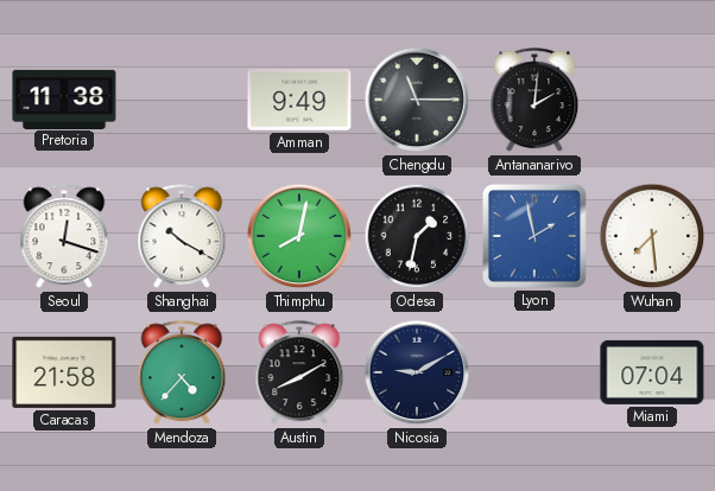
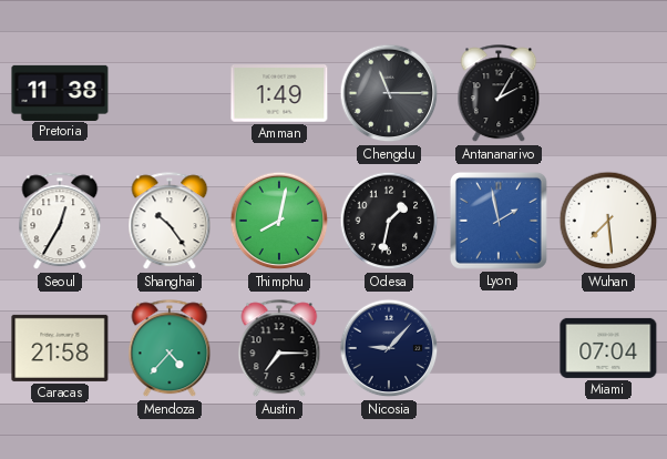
Amman: 9:49 -> 1:49 (279, 93)
Antananarivo: 2:01 -> 2:05 (499, 94)
Seoul: 12:18 -> 12:35 (60, 222)
Shanghai: 10:20 -> 10:24 (170, 222)
Austin: 8:10 -> 7:15 (279, 349)
Nicosia: 9:10 -> 9:07 (389, 348)
